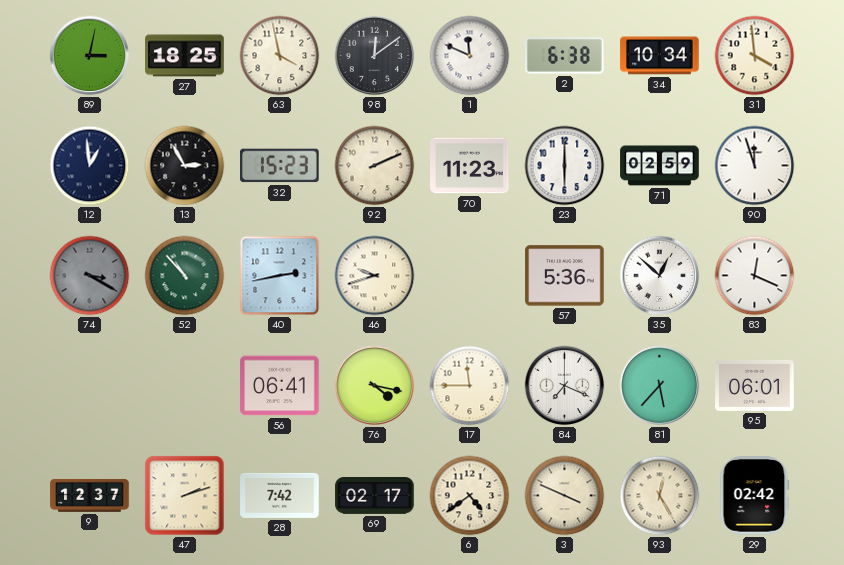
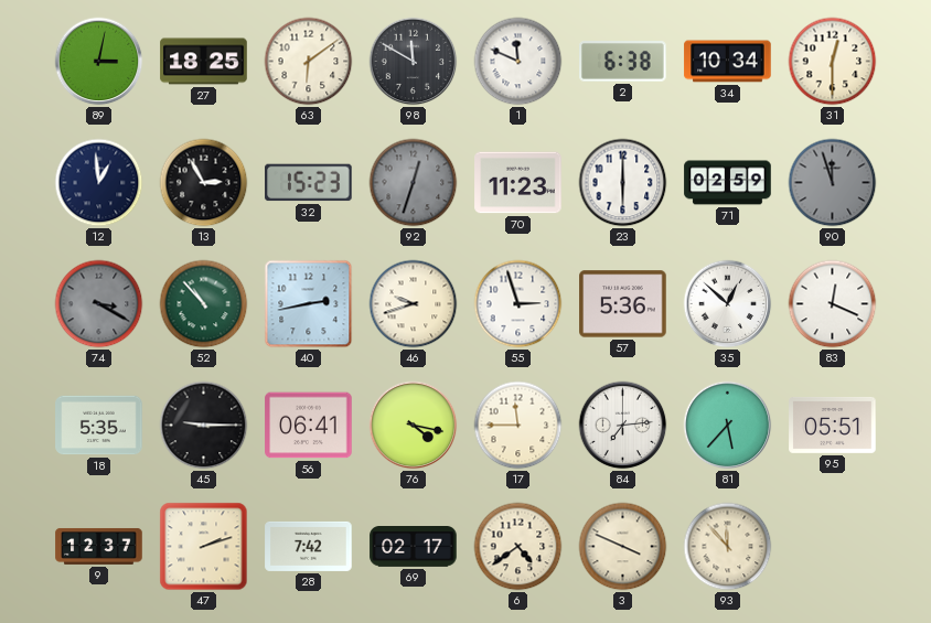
63: 3:58 -> 6:09 (309, 62)
98: 12:09 -> 11:50 (414, 62)
31: 3:59 -> 12:30 (833, 62)
92: 2:11 -> 12:33 (414, 183)
92 dial: cream -> grey (414, 183)
90 dial: white -> grey (833, 183)
55: none -> 2:57 (518, 304)
18: none -> 5:35 (99, 426)
45: none -> 9:15 (204, 426)
84: 7:19 -> 7:14 (623, 426)
95: 06:01 -> 05:51 (833, 425)
93: 12:25 -> 11:53 (728, 547)
29: 02:42 -> none (755, 496)
